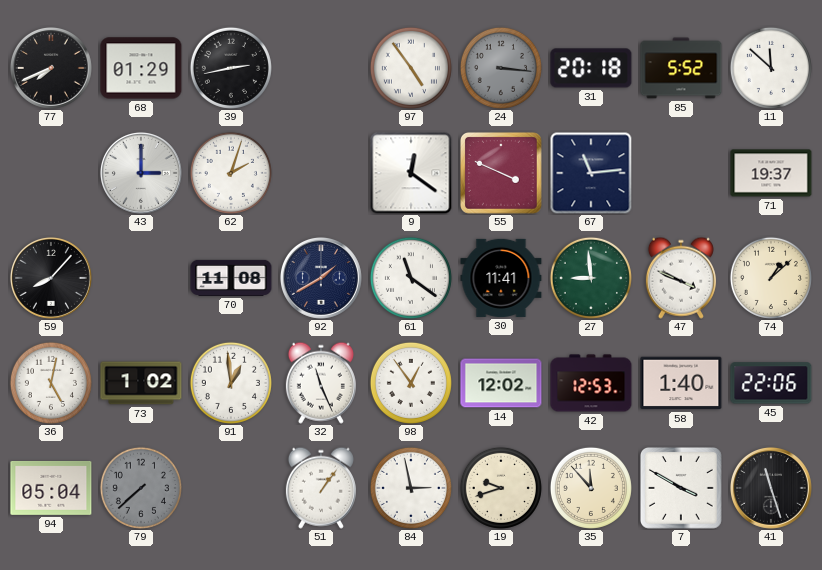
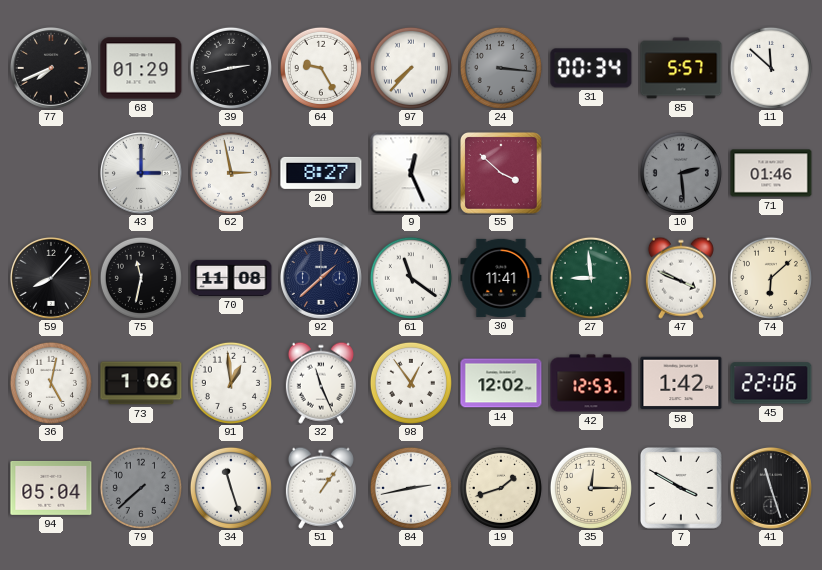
64: none -> 9:25 (321, 68)
97: 4:54 -> 7:37 (411, 68)
31: 20:18 -> 00:34 (591, 68)
85: 5:52 -> 5:57 (681, 68)
62: 2:03 -> 2:58 (231, 173)
20: none -> 8:27 (321, 173)
9: 12:21 -> 12:26 (411, 173)
55: 3:49 -> 3:52 (502, 174)
67: 11:14 -> none (591, 173)
10: none -> 2:29 (681, 173)
71: 19:37 -> 01:46 (771, 173)
75: none -> 11:32 (141, 278)
92: 1:40 -> 1:38 (321, 278)
74: 1:08 -> 6:08 (771, 278)
73: 1:02 -> 1:06 (141, 383)
58: 1:40 -> 1:42 (681, 383)
34: none -> 11:27 (231, 488)
84: 2:58 -> 2:43 (411, 488)
19: 9:42 -> 1:42 (501, 488)
35: 11:53 -> 12:15 (591, 488)
